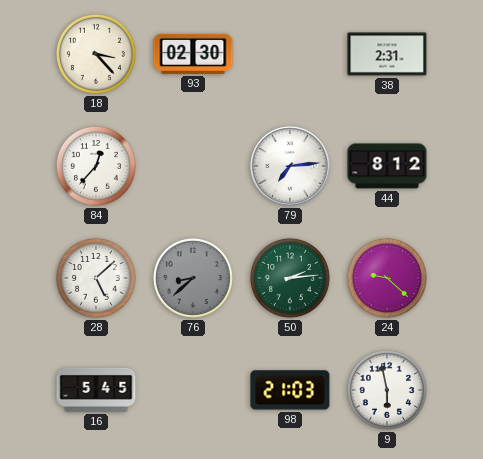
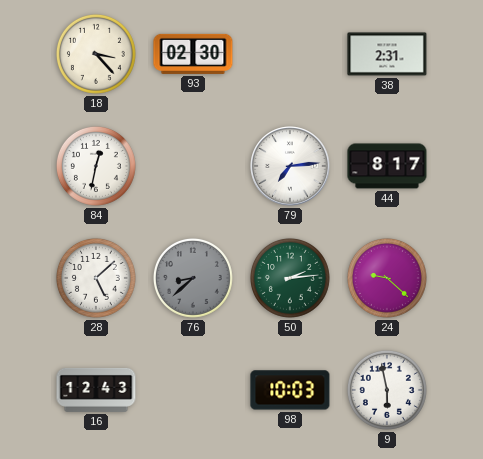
84: 12:37 -> 12:32 (96, 166)
44: 8:12 -> 8:17 (387, 166)
16: 5:45 -> 12:43 (96, 390)
98: 21:03 -> 10:03 (290, 390)
